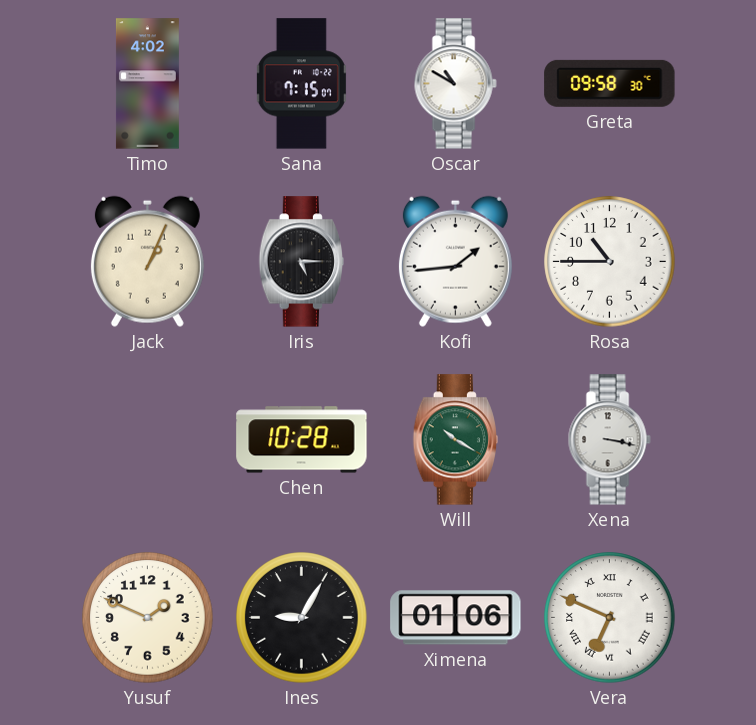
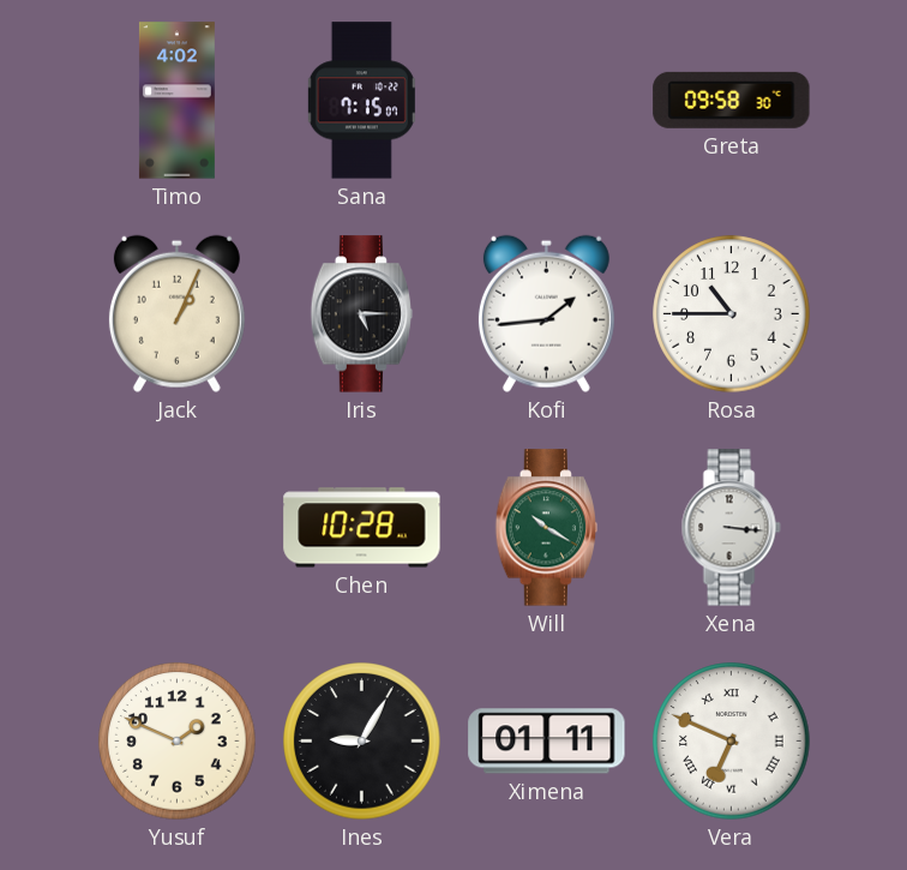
Oscar: 10:50 -> none (455, 84)
Xena: 3:17 -> 3:16 (731, 528)
Ximena: 01:06 -> 01:11 (547, 742)
